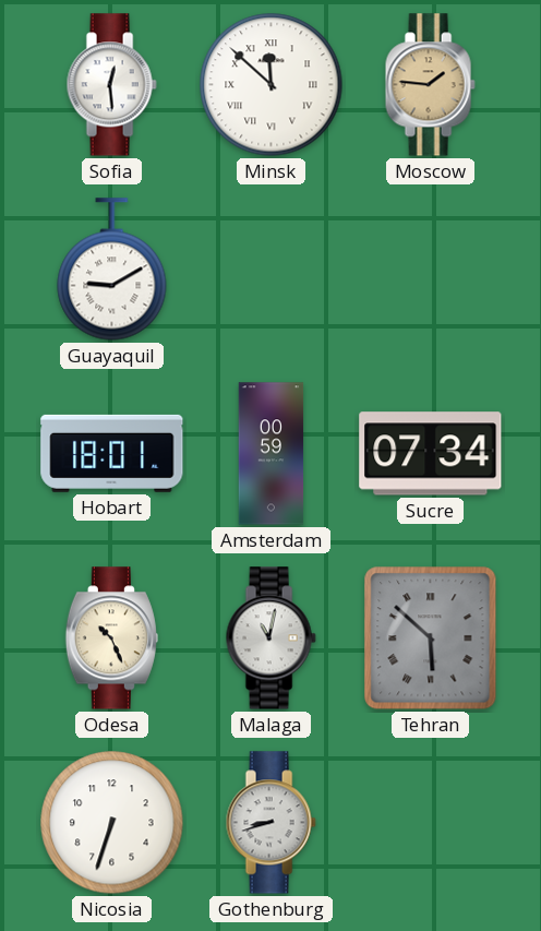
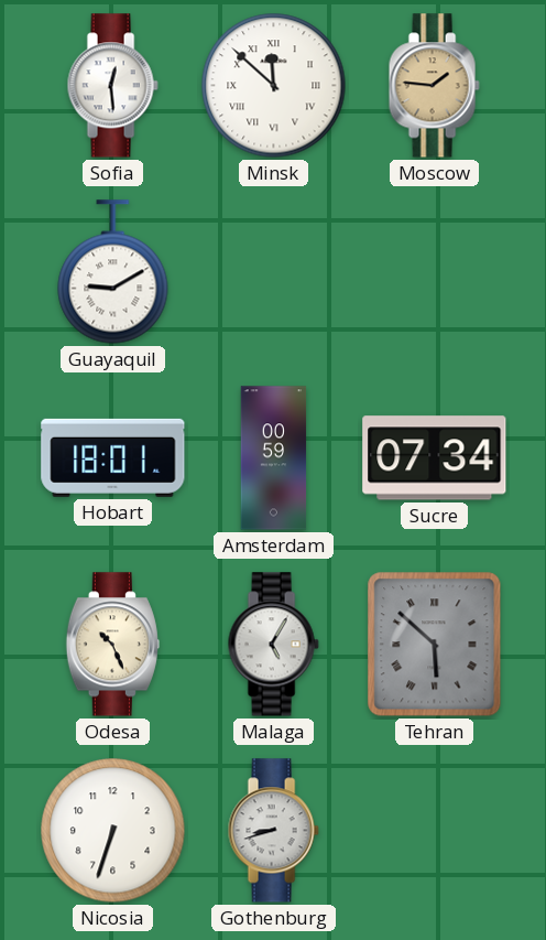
Malaga: 11:02 -> 5:05 (273, 645)
